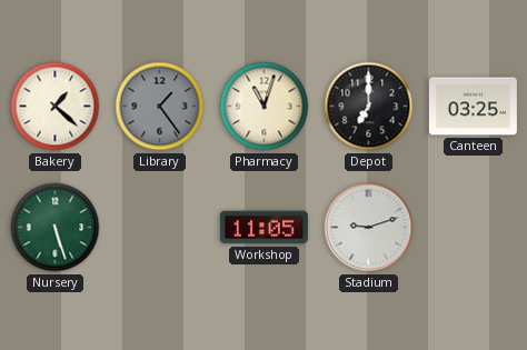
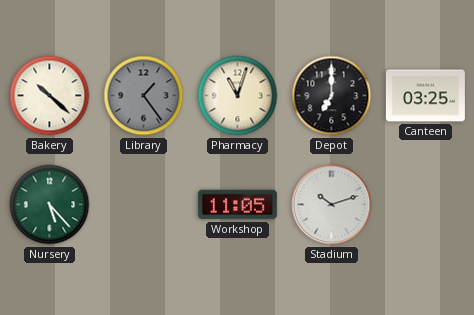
Bakery: 1:22 -> 10:22 (50, 96)
Nursery: 5:27 -> 5:23 (50, 205)
Stadium: 9:12 -> 10:12 (332, 205)
